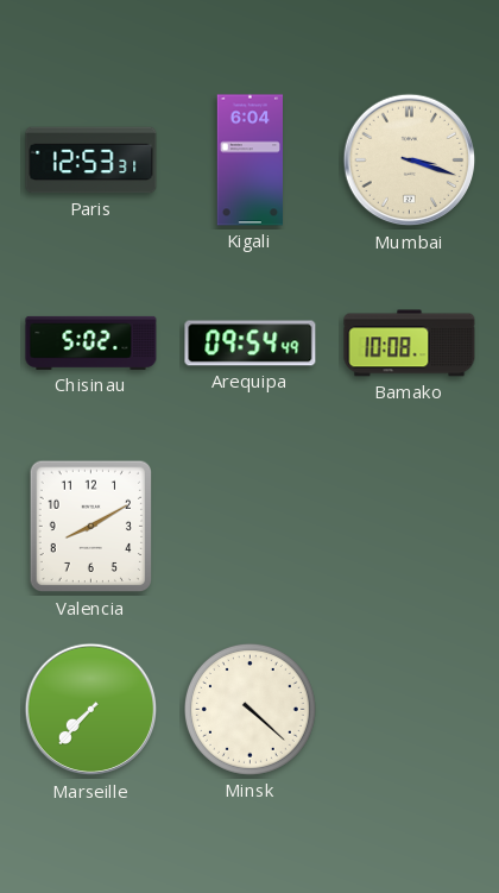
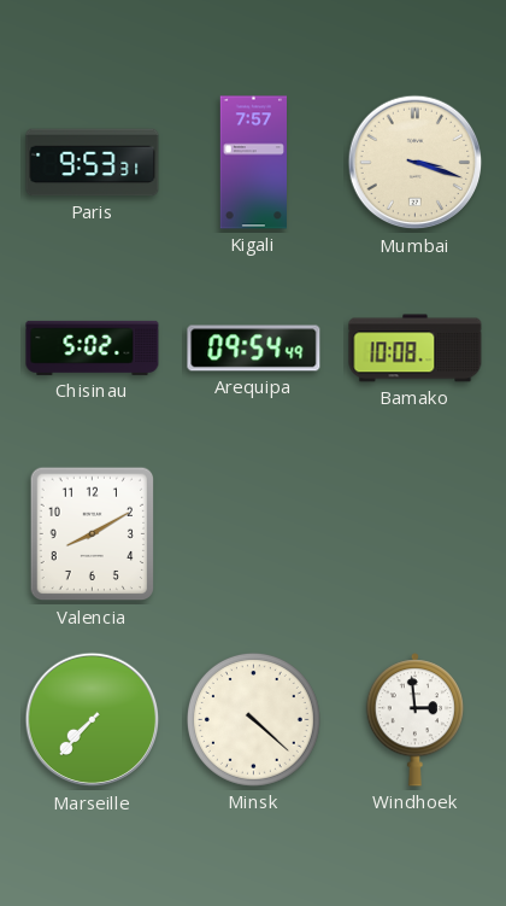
Paris: 12:53 -> 9:53 (93, 163)
Kigali: 6:04 -> 7:57 (253, 163)
Windhoek: none -> 2:59 (414, 720)
